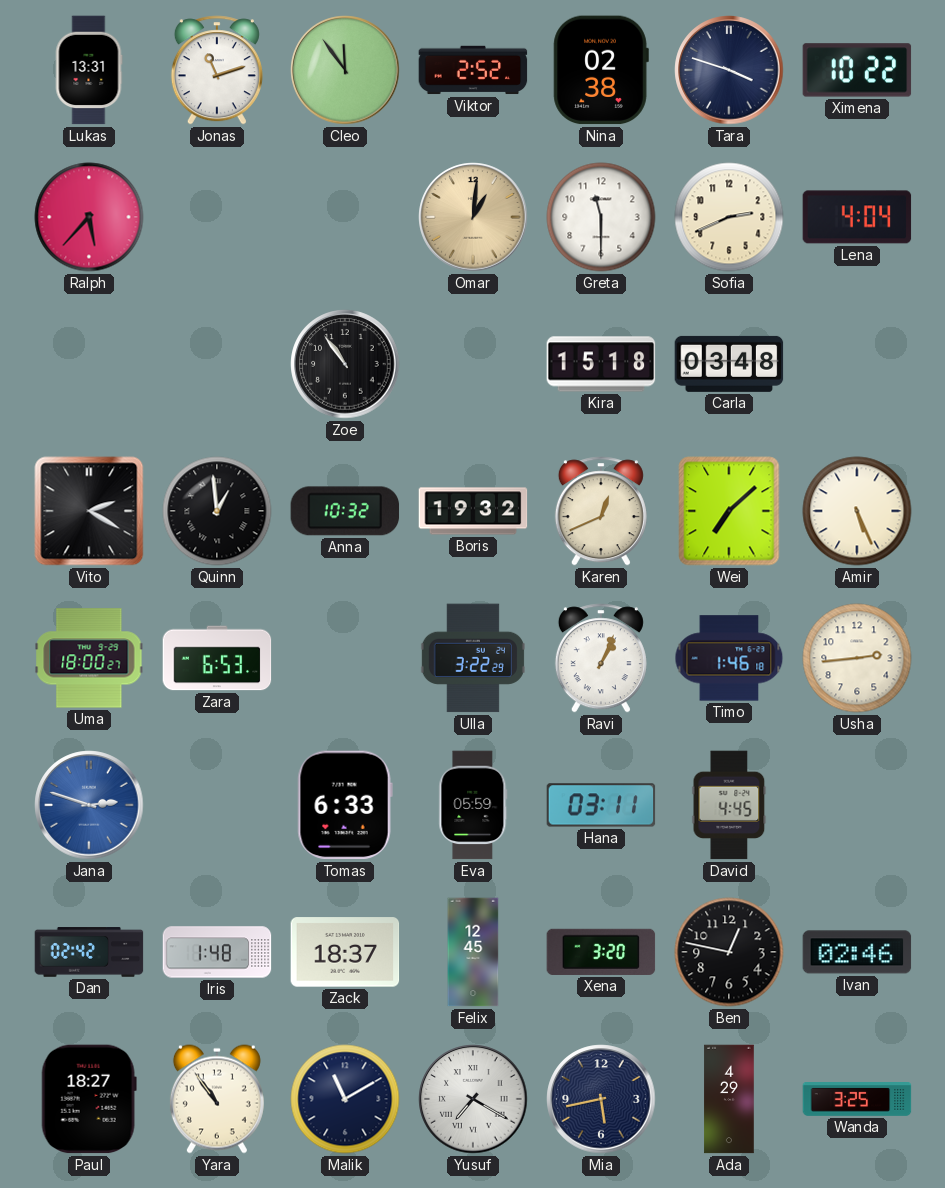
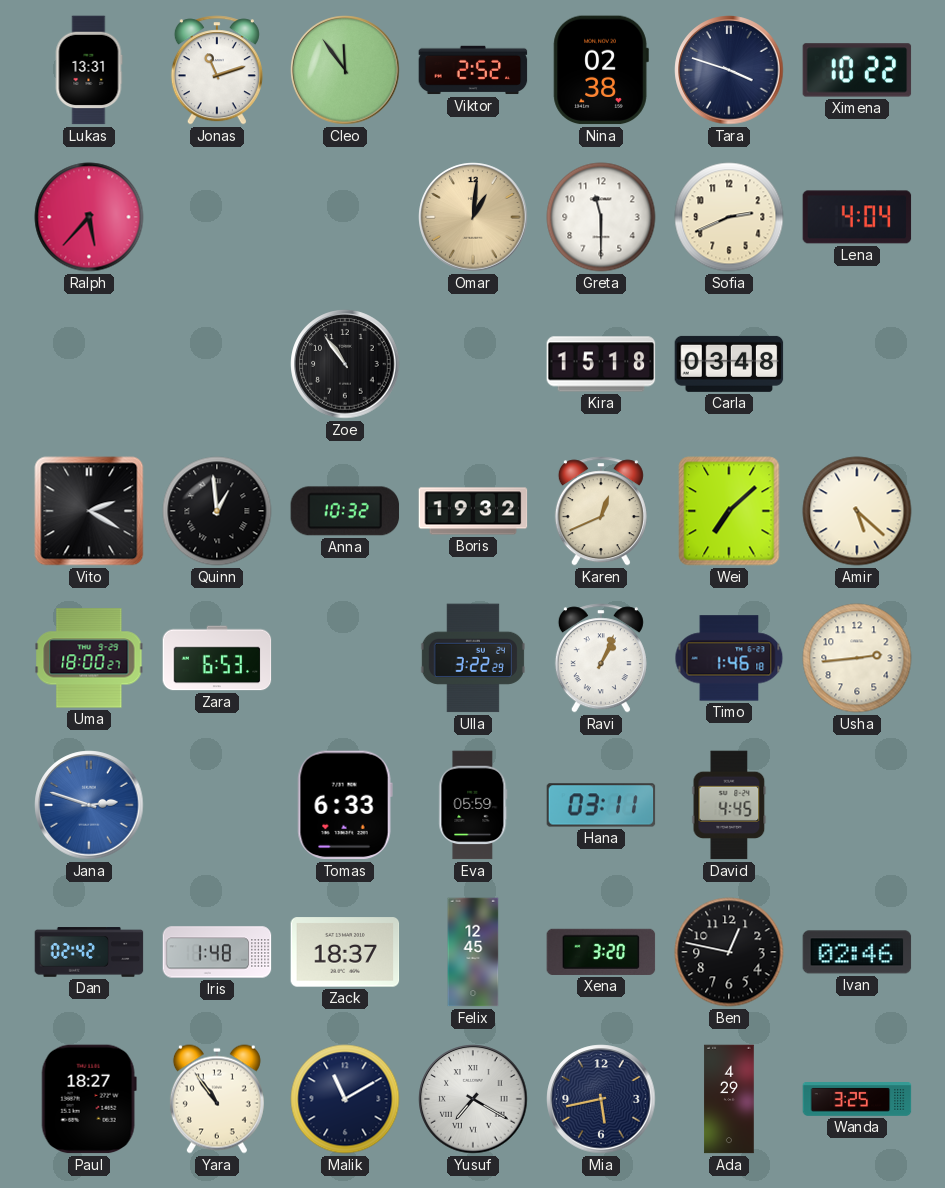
Amir: 5:26 -> 5:22 (857, 511)
